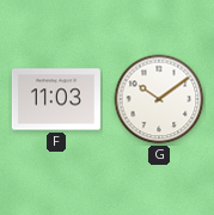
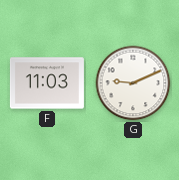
G: 10:09 -> 9:11 (133, 83)
